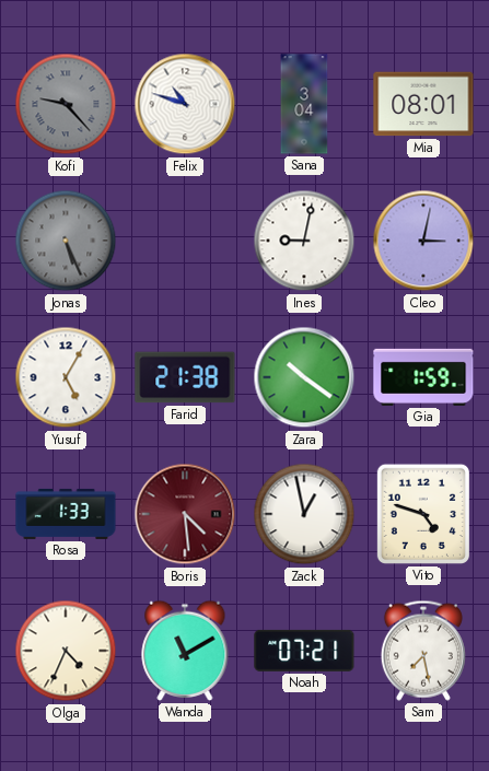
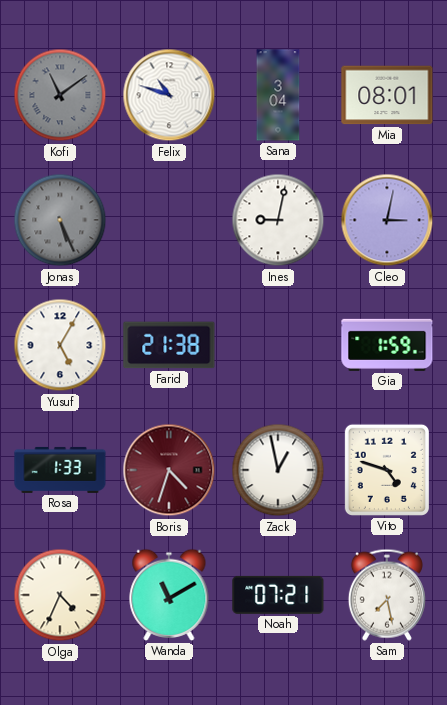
Kofi: 9:23 -> 11:09 (60, 95)
Zara: 10:21 -> none (304, 377)
Boris: 4:29 -> 4:33 (169, 470)
